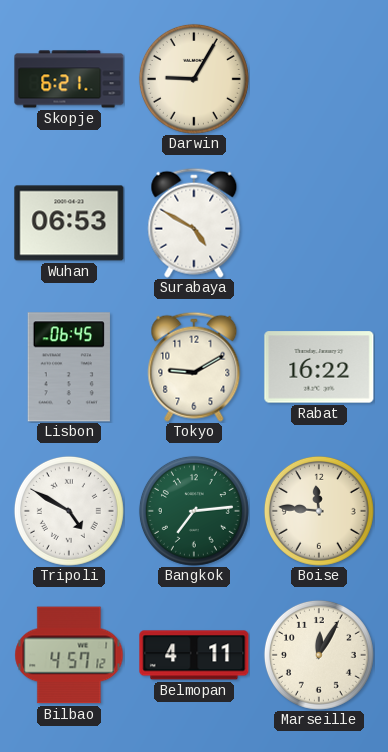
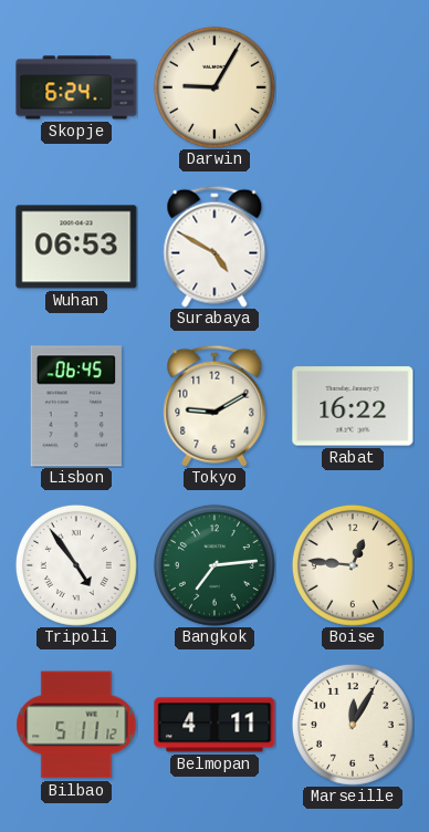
Skopje: 6:21 -> 6:24 (76, 87)
Tripoli: 4:50 -> 4:54 (76, 565)
Boise: 11:46 -> 12:46 (353, 565)
Bilbao: 4:57 -> 5:11 (76, 725)
